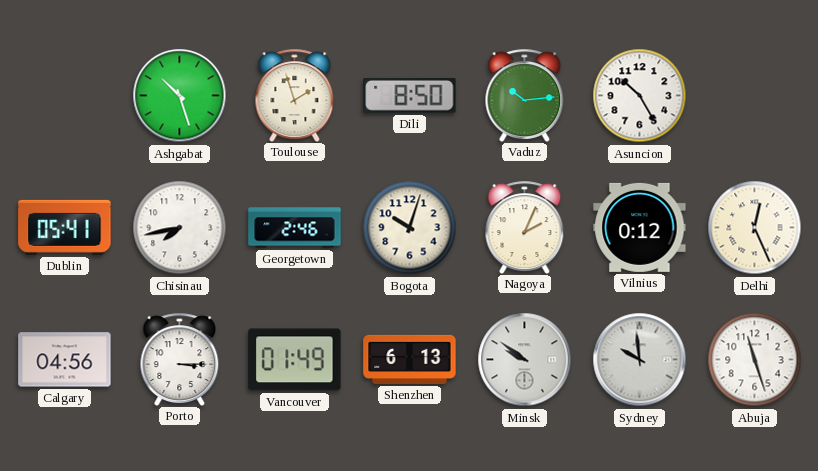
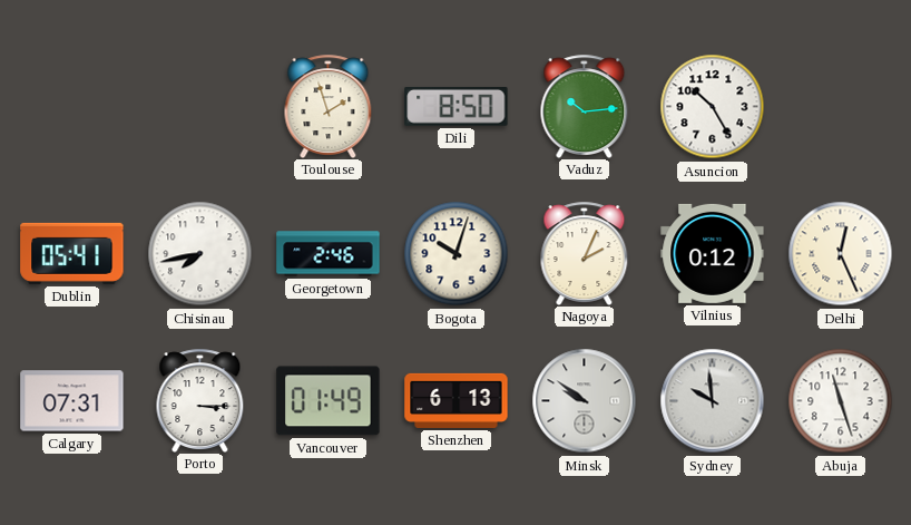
Ashgabat: 10:27 -> none (180, 96)
Calgary: 04:56 -> 07:31 (72, 401)
